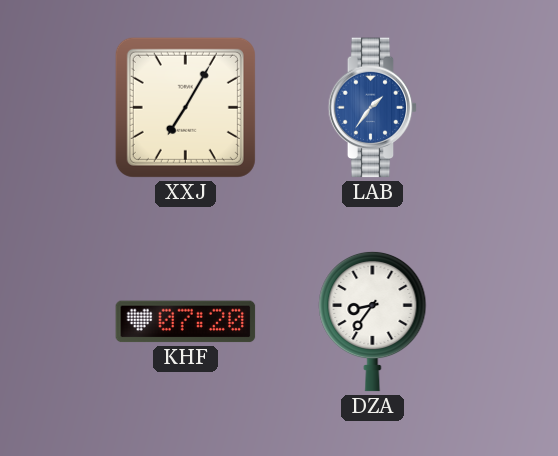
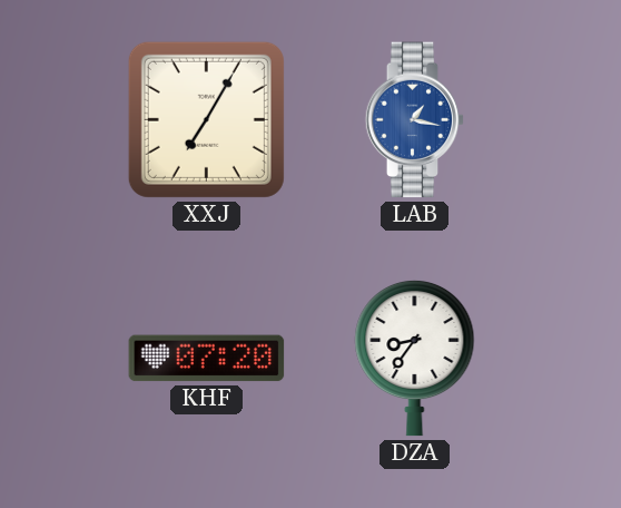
LAB: 1:36 -> 1:17 (415, 120)
